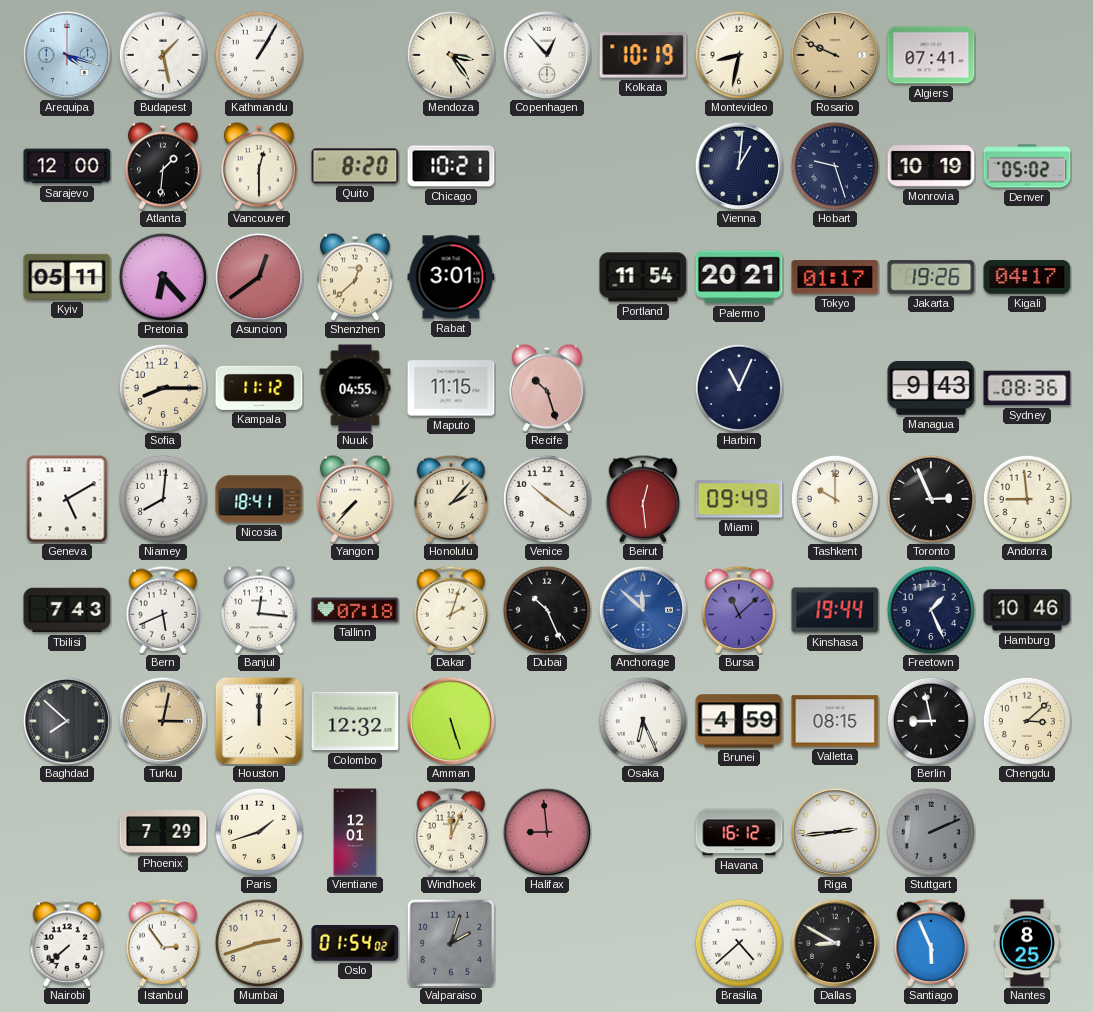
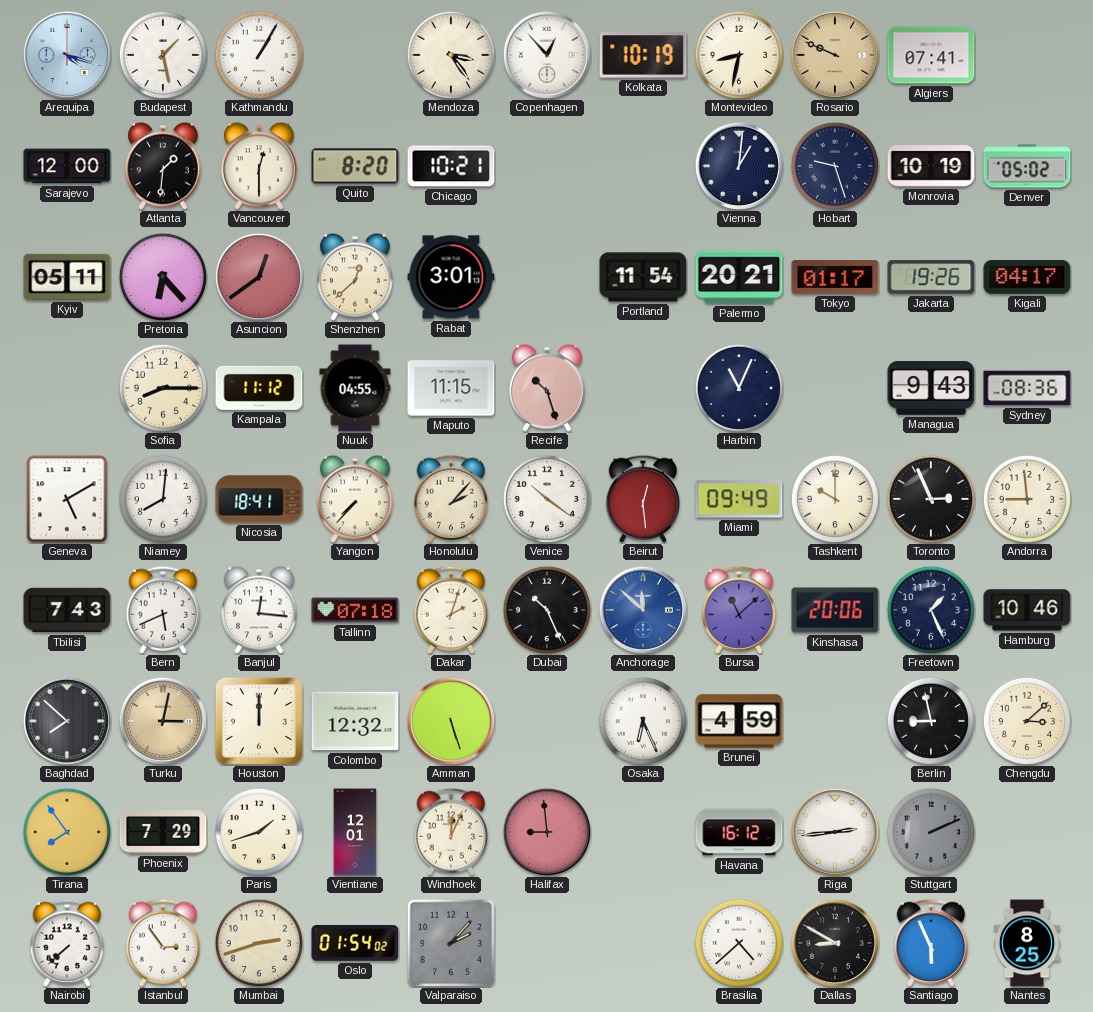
Kinshasa: 19:44 -> 20:06 (835, 610)
Valletta: 08:15 -> none (835, 721)
Tirana: none -> 7:54 (66, 831)
Valparaiso: 2:03 -> 2:07 (450, 942)
